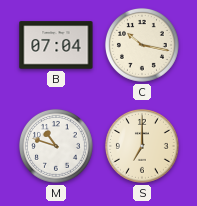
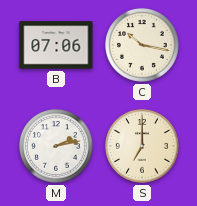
B: 07:04 -> 07:06 (56, 45)
M: 10:48 -> 2:13 (56, 146)
